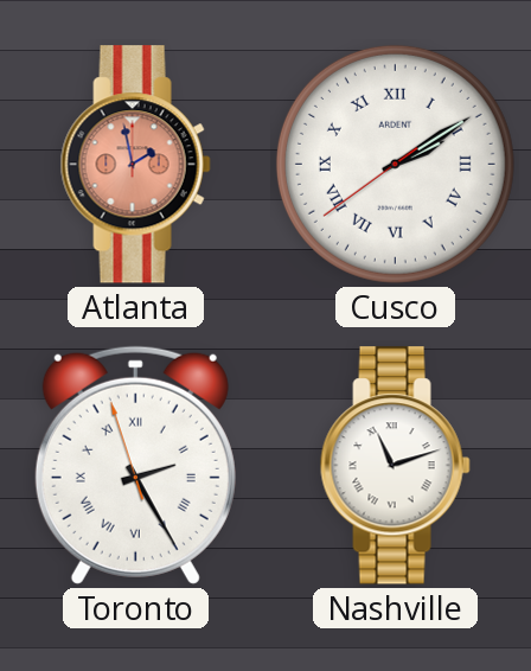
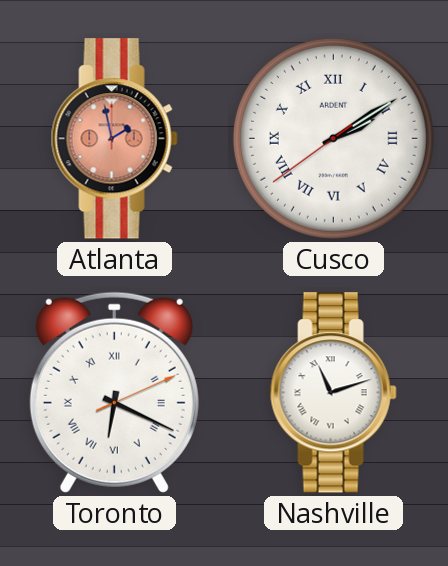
Toronto: 2:24 -> 6:19 (114, 392)
